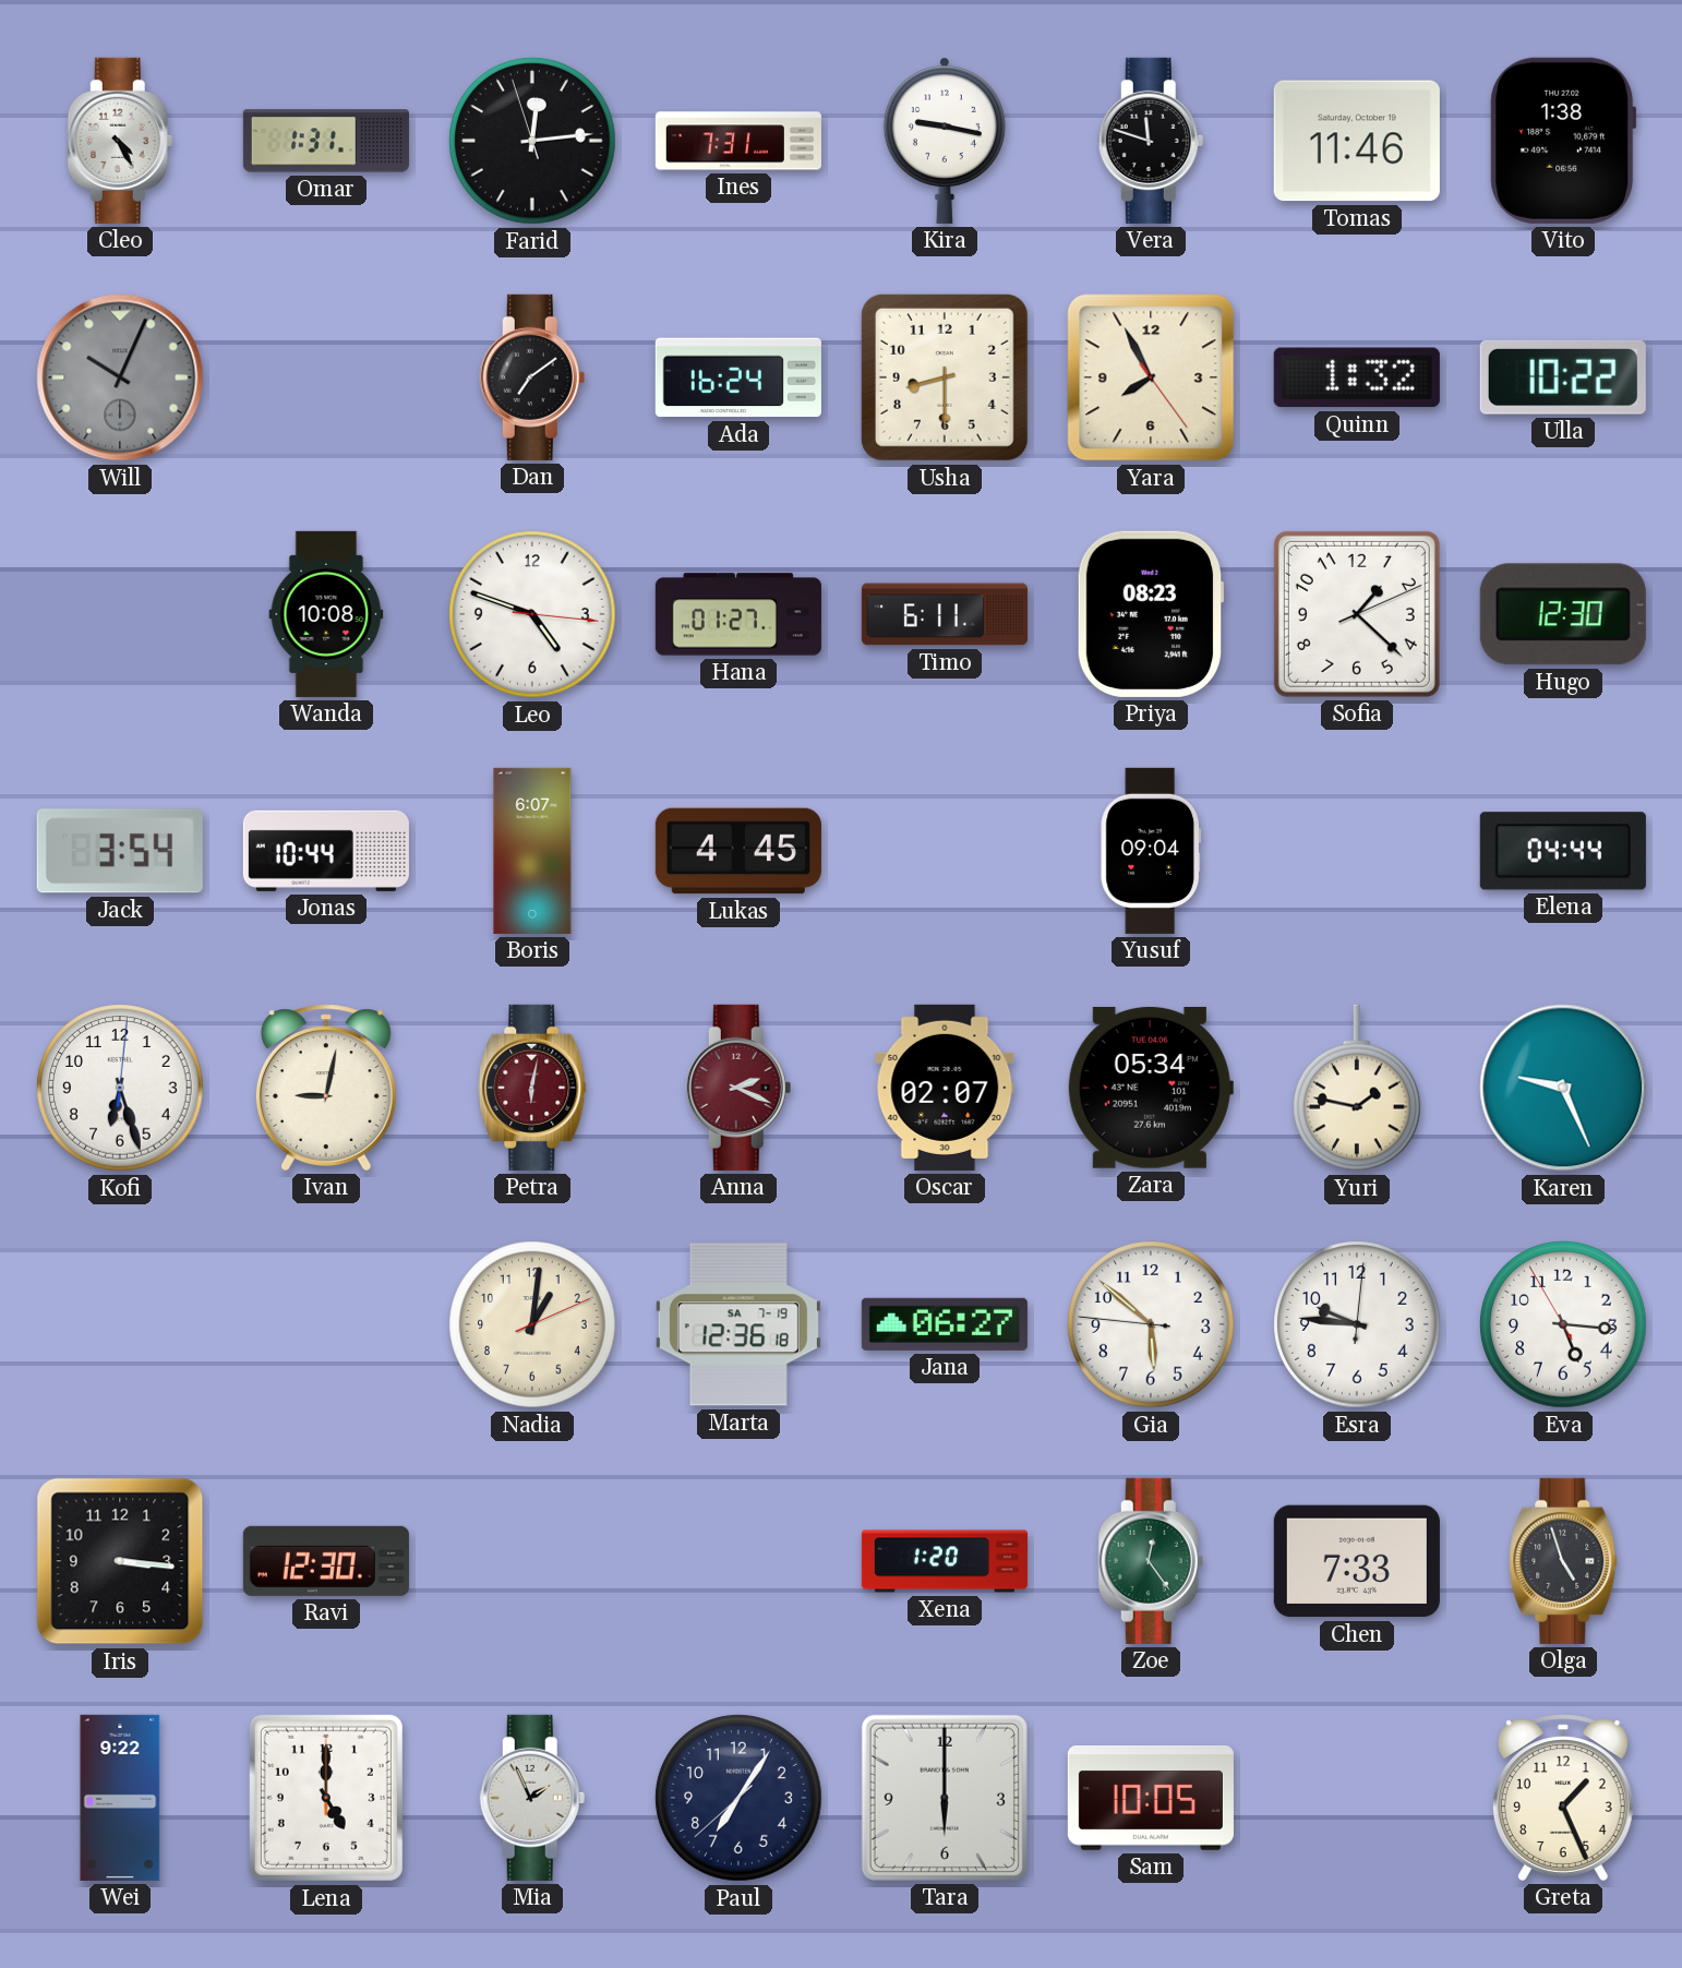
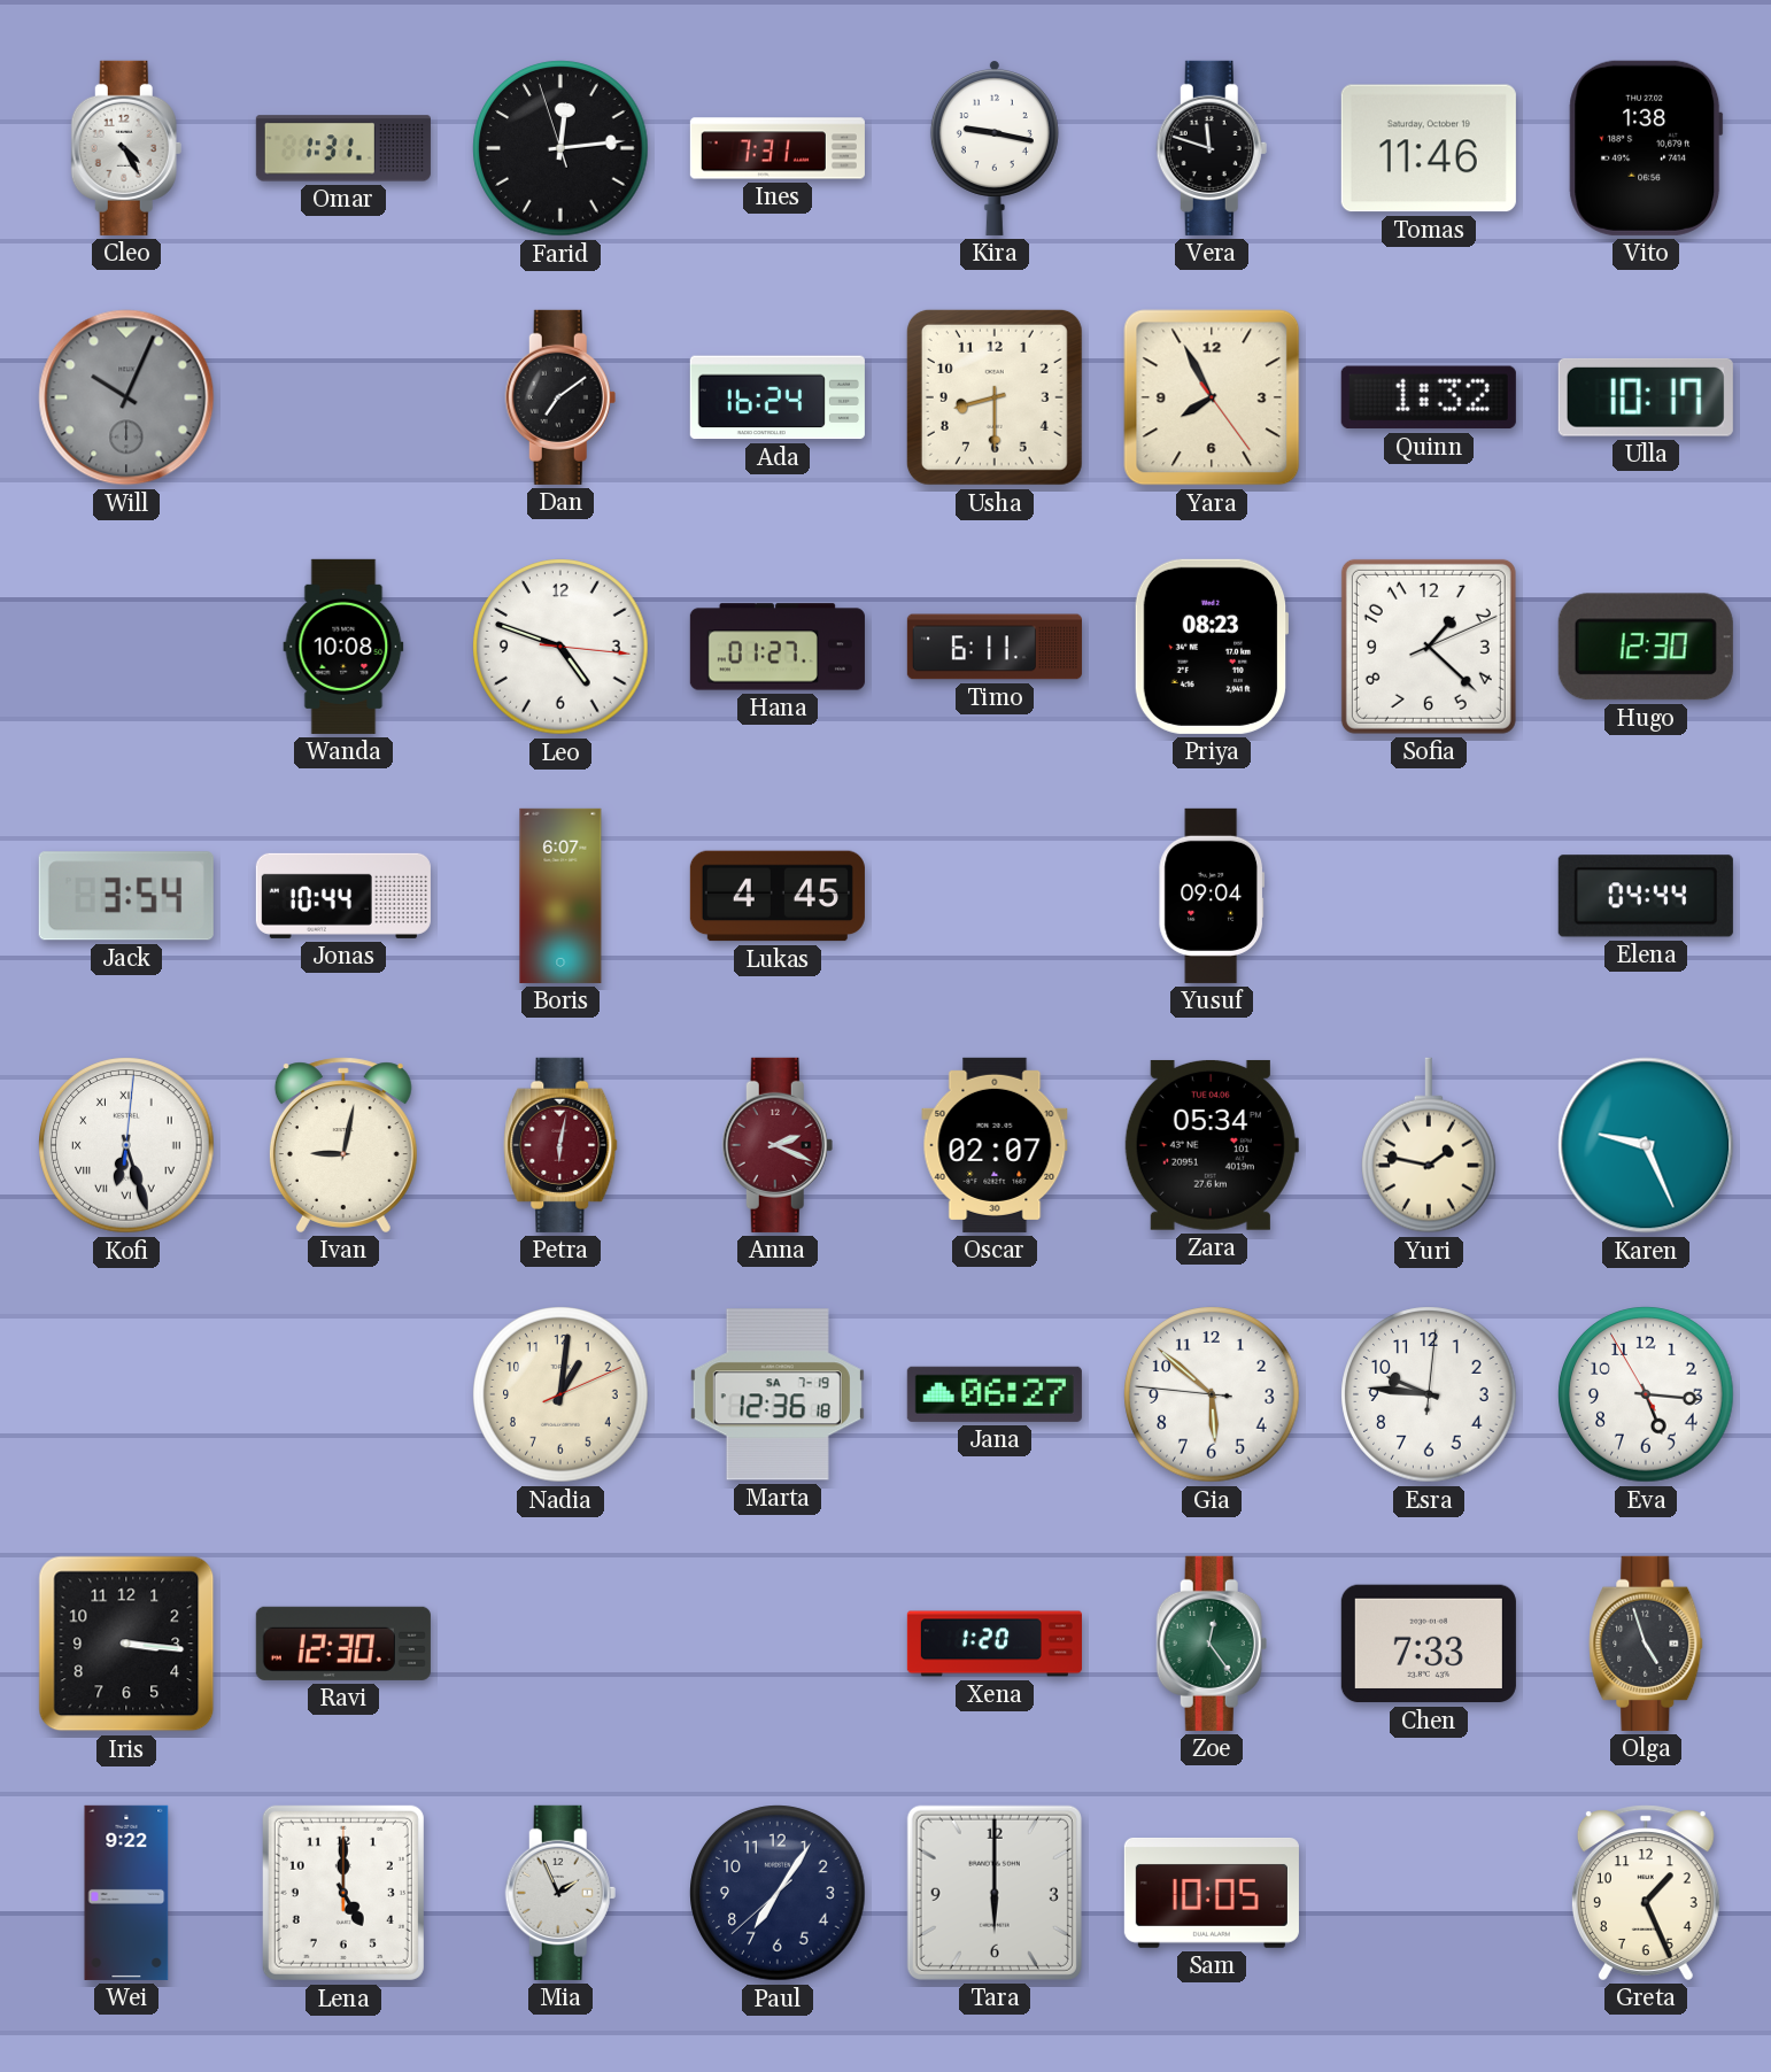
Ulla: 10:22 -> 10:17 (1646, 397)
Kofi numerals: Arabic -> Roman (126, 1145)
